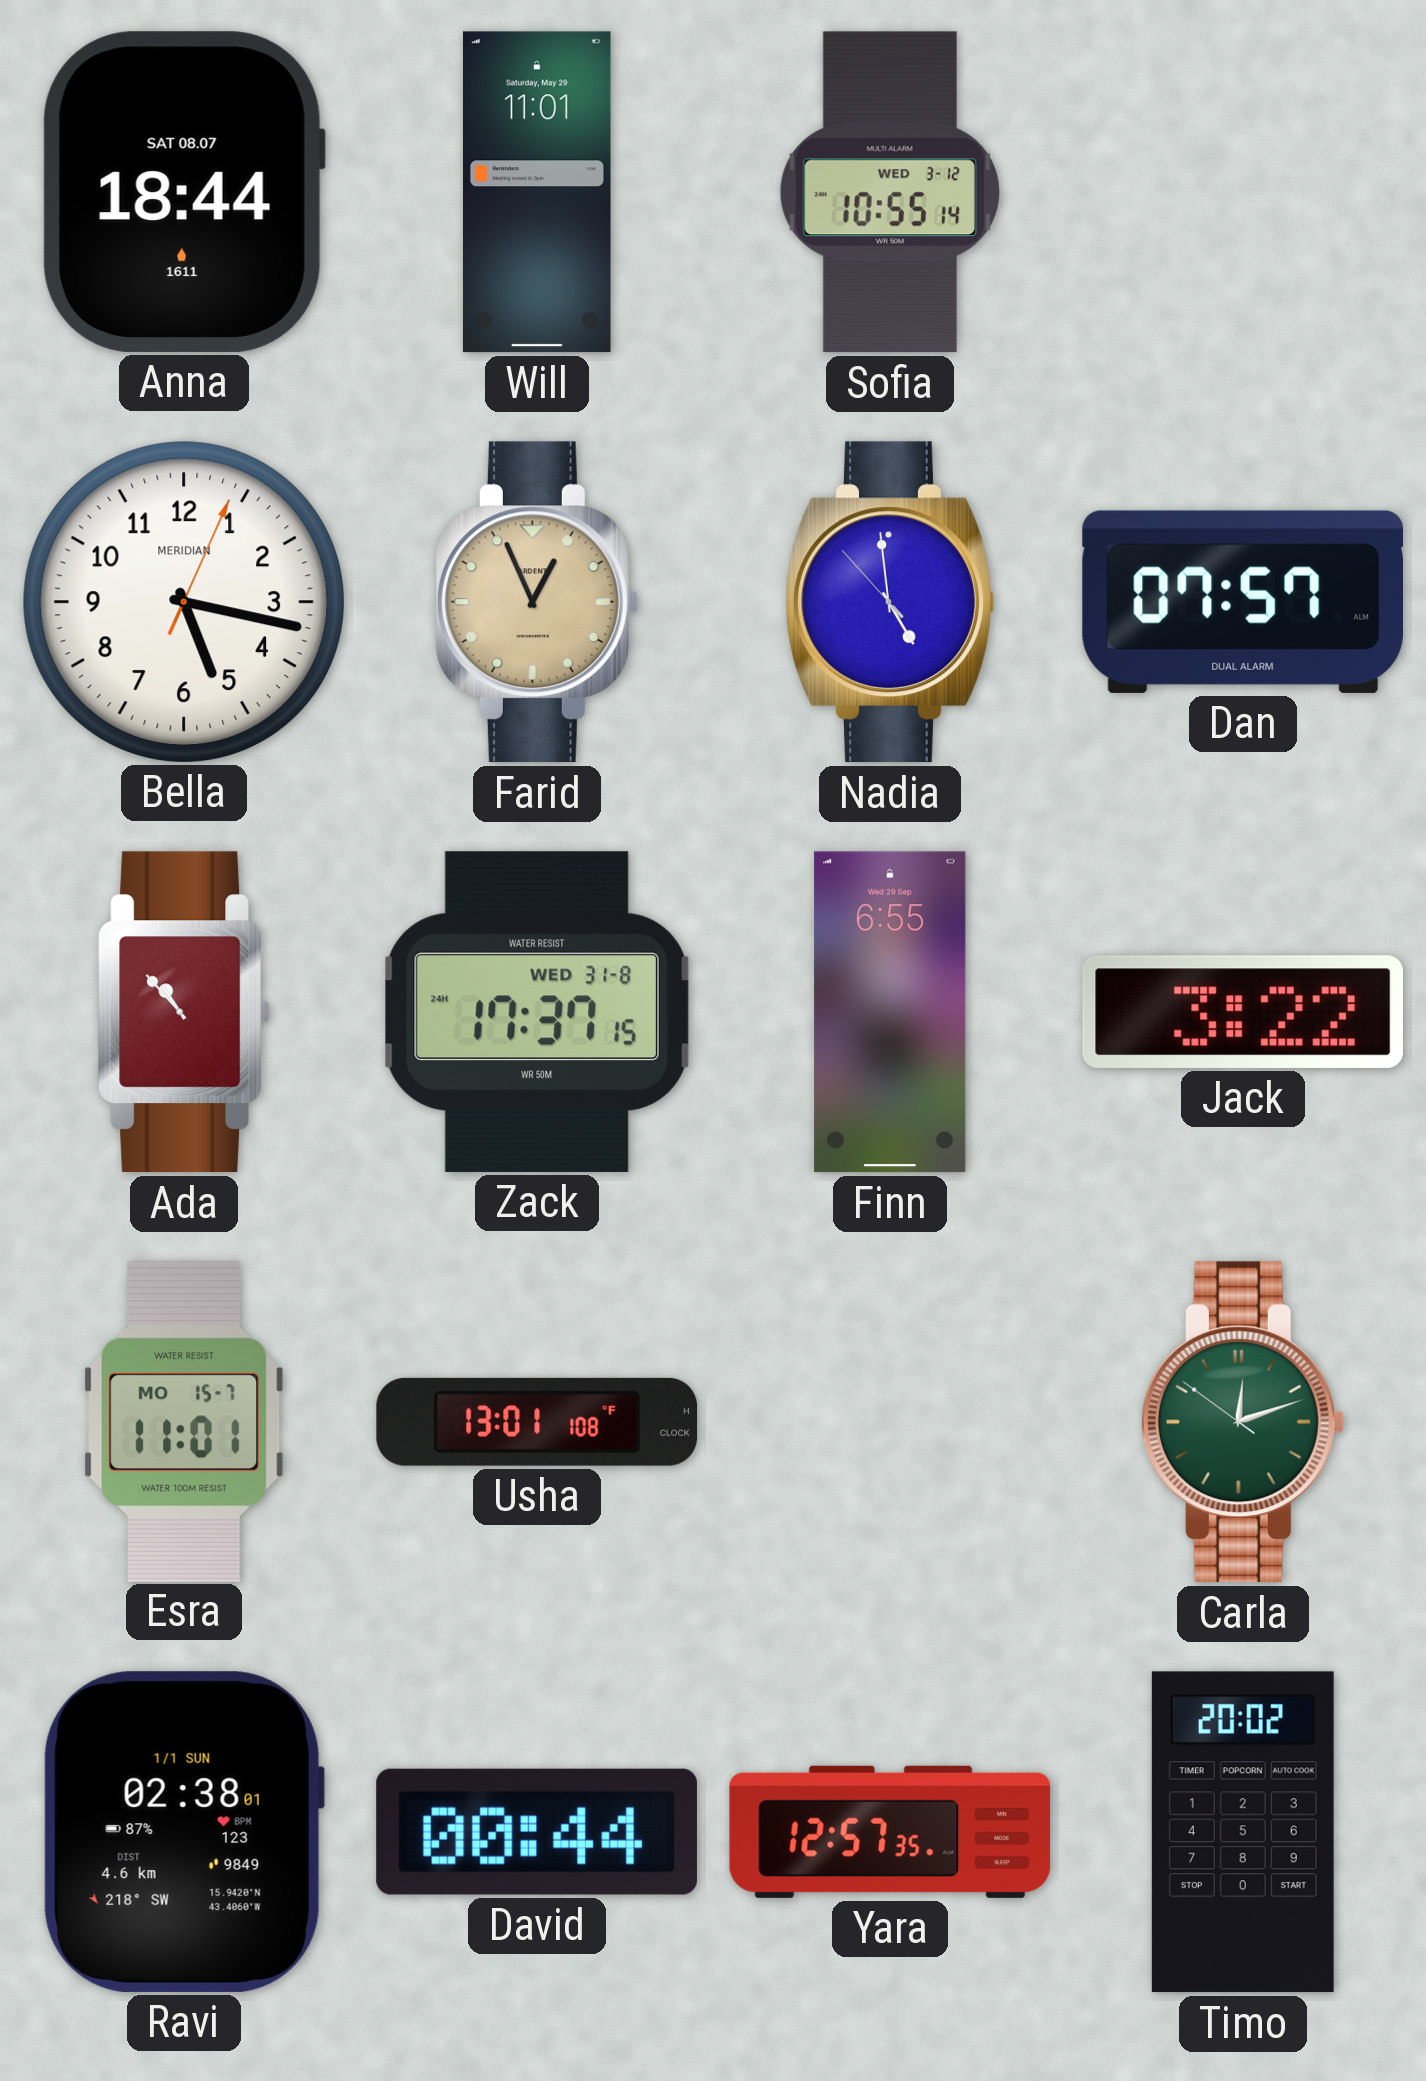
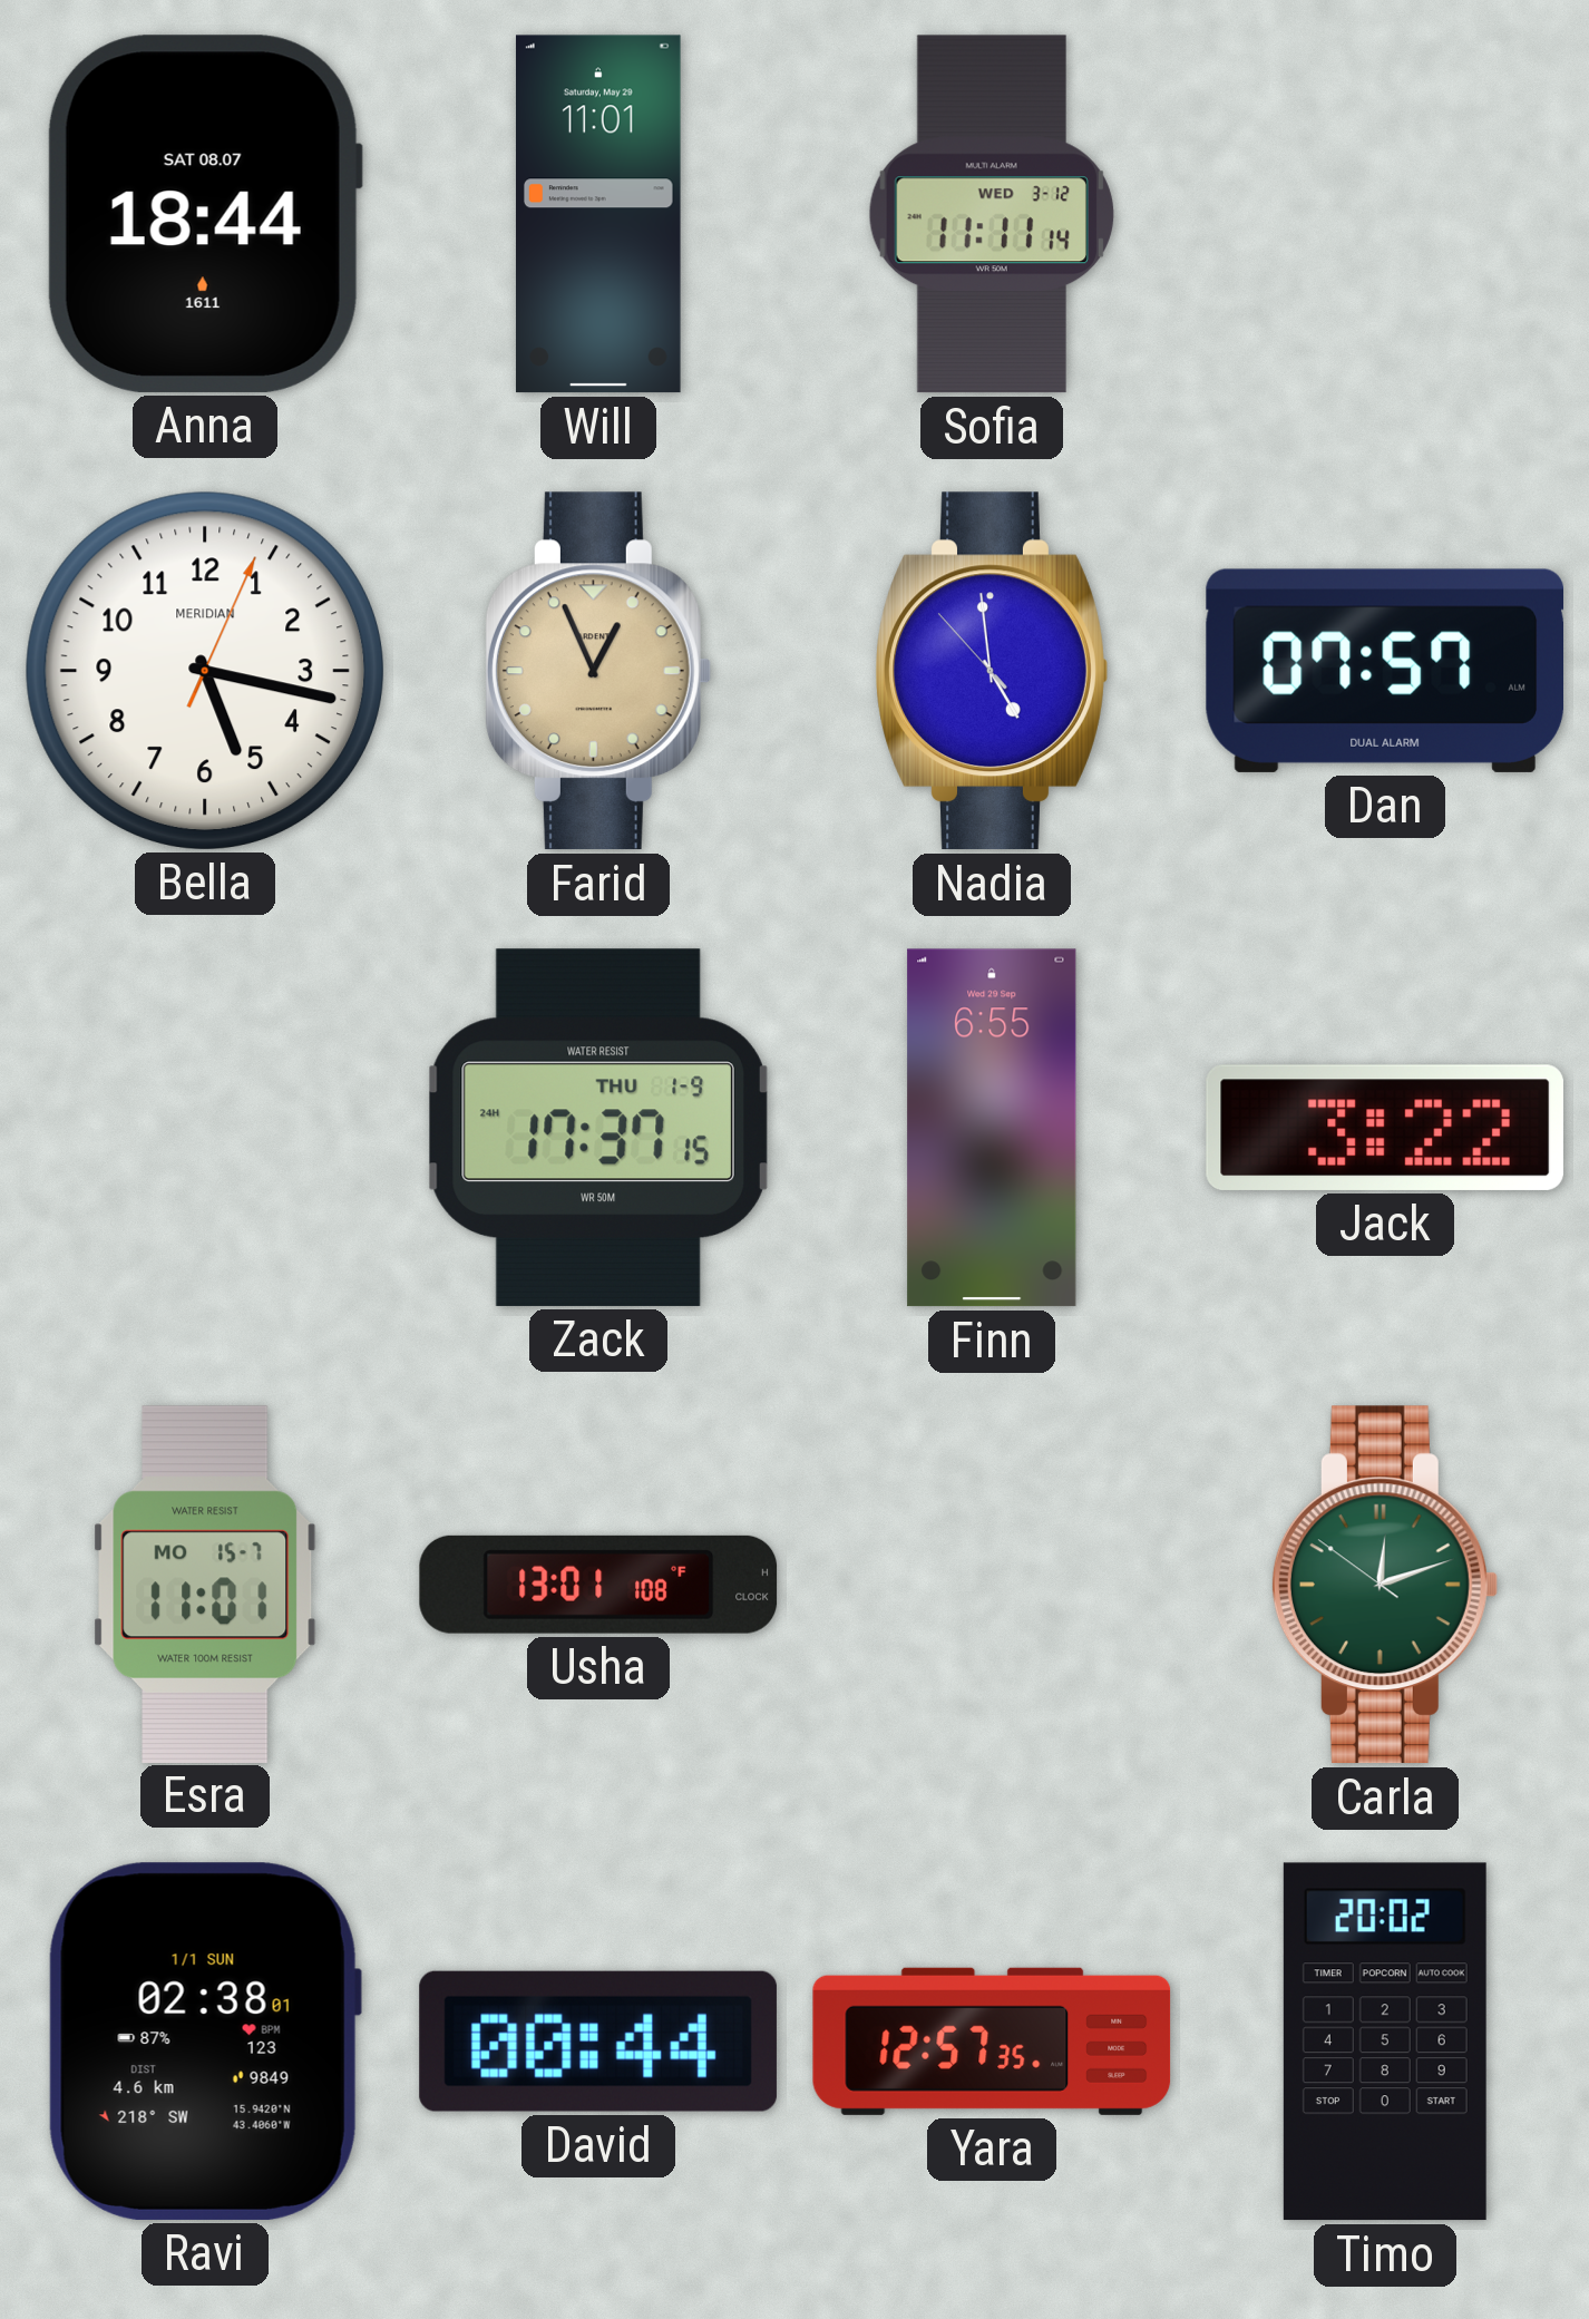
Sofia: 10:55 -> 11:11 (992, 214)
Ada: 10:53 -> none (184, 1012)
Zack date: WED 31-8 -> THU 1-9 (598, 1128)
